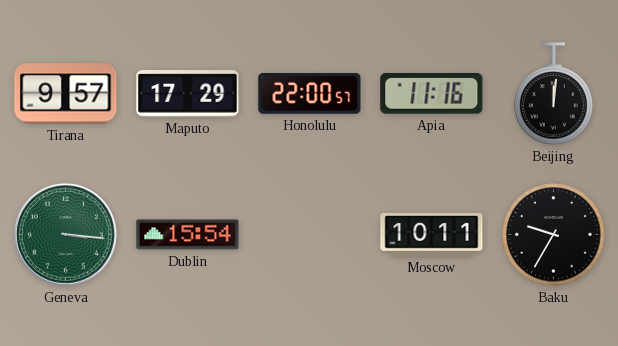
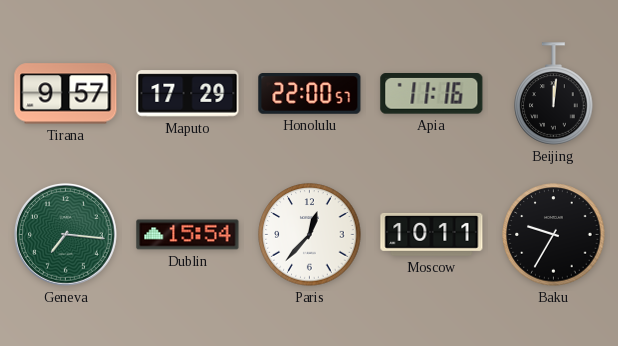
Geneva: 3:16 -> 7:16 (65, 234)
Paris: none -> 12:37 (310, 235)
